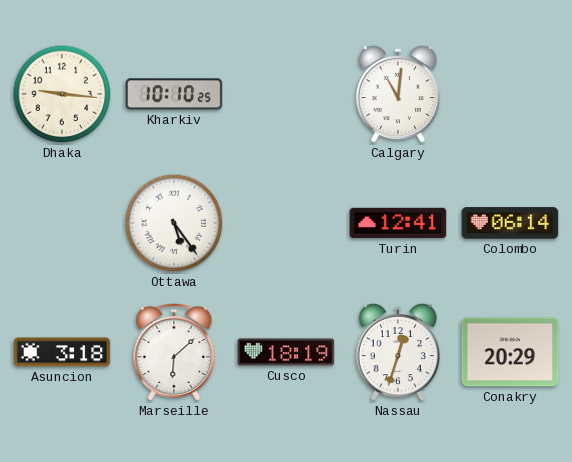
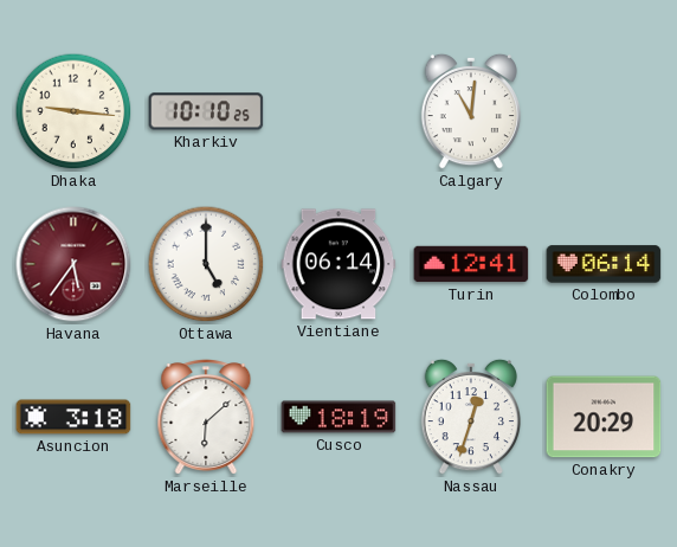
Havana: none -> 5:36 (73, 264)
Ottawa: 5:24 -> 5:00 (206, 264)
Vientiane: none -> 06:14 (338, 264)
